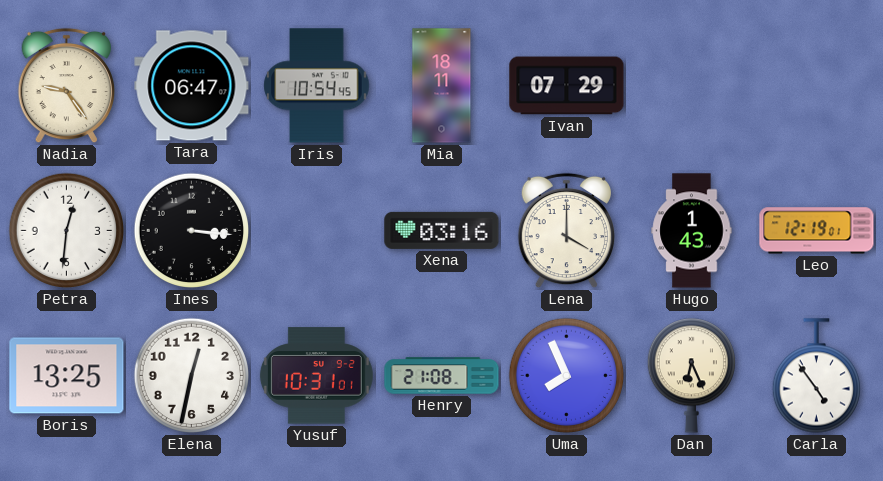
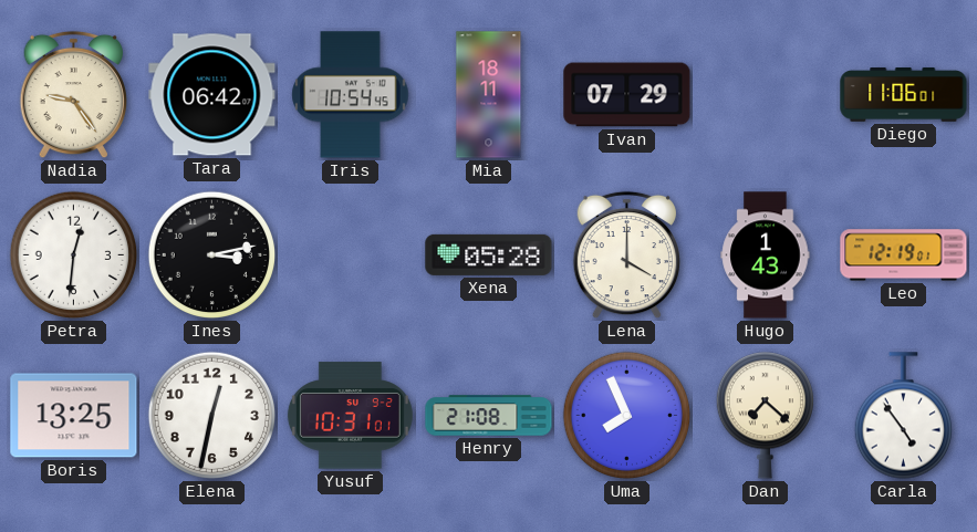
Tara: 06:47 -> 06:42 (212, 95)
Diego: none -> 11:06 (904, 95)
Ines: 3:16 -> 3:13 (212, 255)
Xena: 03:16 -> 05:28 (489, 254)
Dan: 6:26 -> 7:22 (765, 416)
